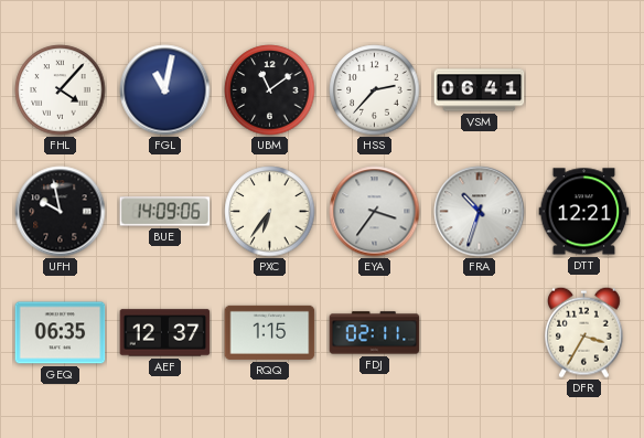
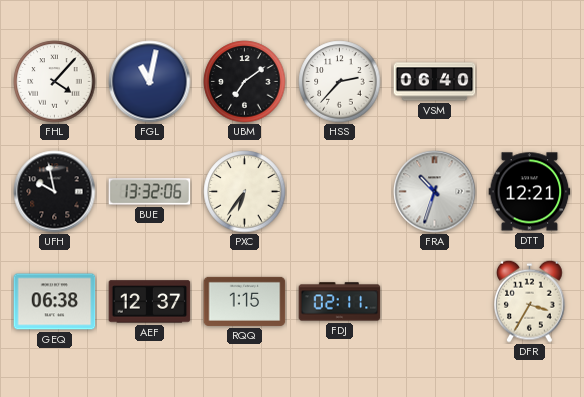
UBM: 11:09 -> 7:09 (245, 82)
VSM: 06:41 -> 06:40 (435, 82)
BUE: 14:09 -> 13:32 (150, 192)
EYA: 3:36 -> none (375, 212)
GEQ: 06:35 -> 06:38 (55, 302)
